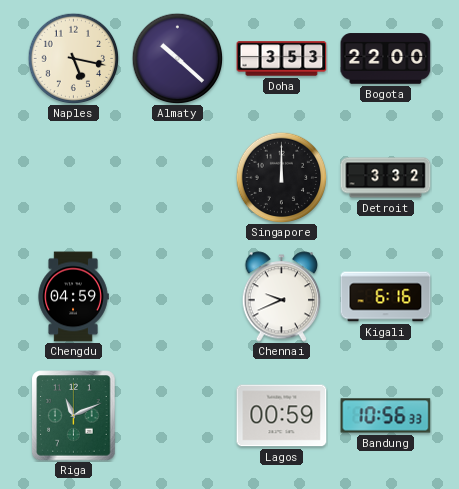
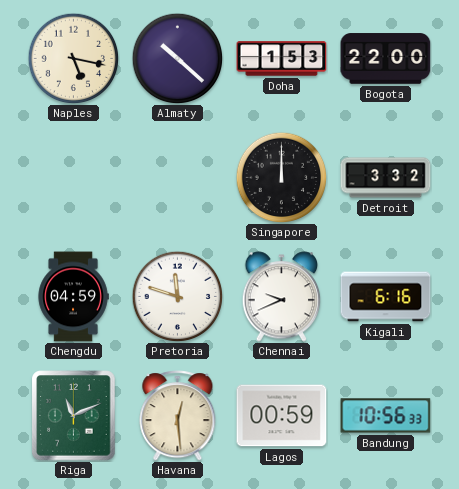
Doha: 3:53 -> 1:53 (282, 59)
Pretoria: none -> 11:48 (177, 296)
Havana: none -> 12:29 (178, 416)
